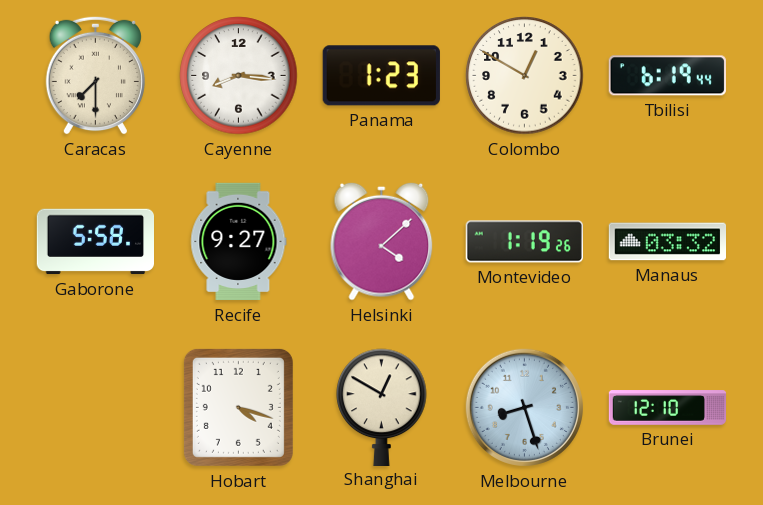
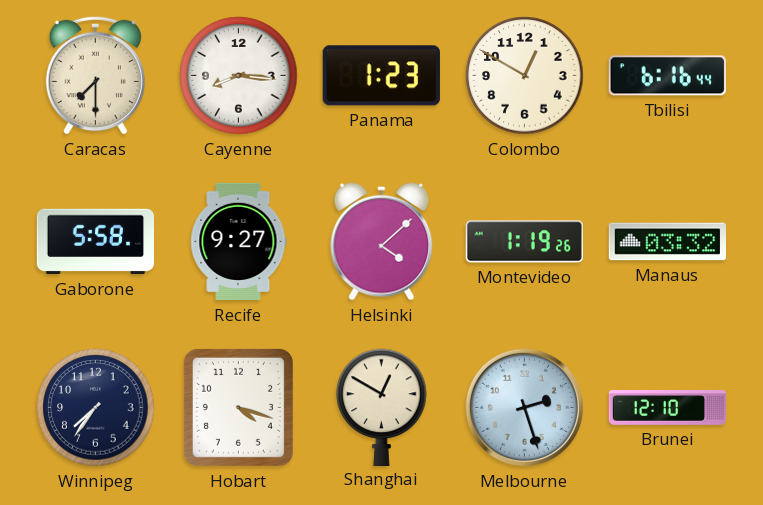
Tbilisi: 6:19 -> 6:16 (667, 76)
Winnipeg: none -> 7:36 (96, 408)
Melbourne: 8:27 -> 2:27 (524, 407)
